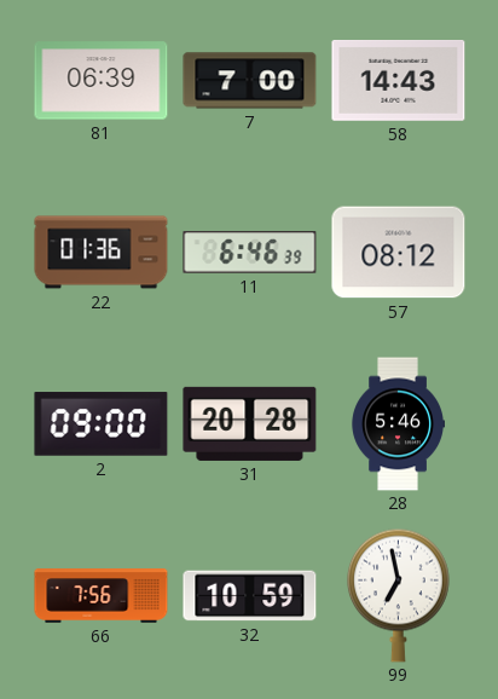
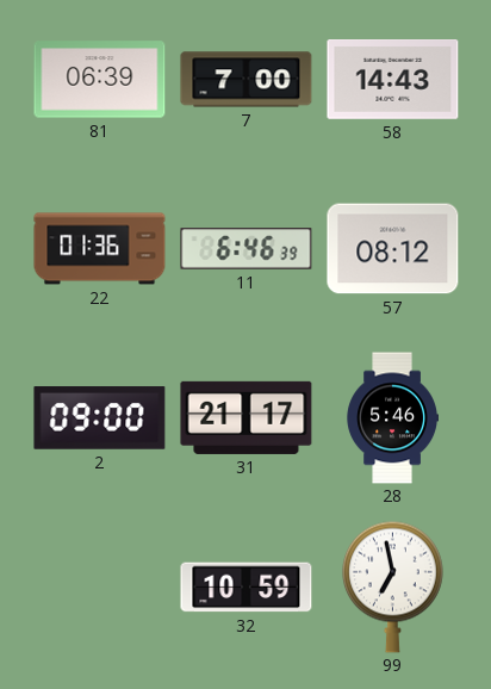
31: 20:28 -> 21:17 (247, 417)
66: 7:56 -> none (102, 596)
